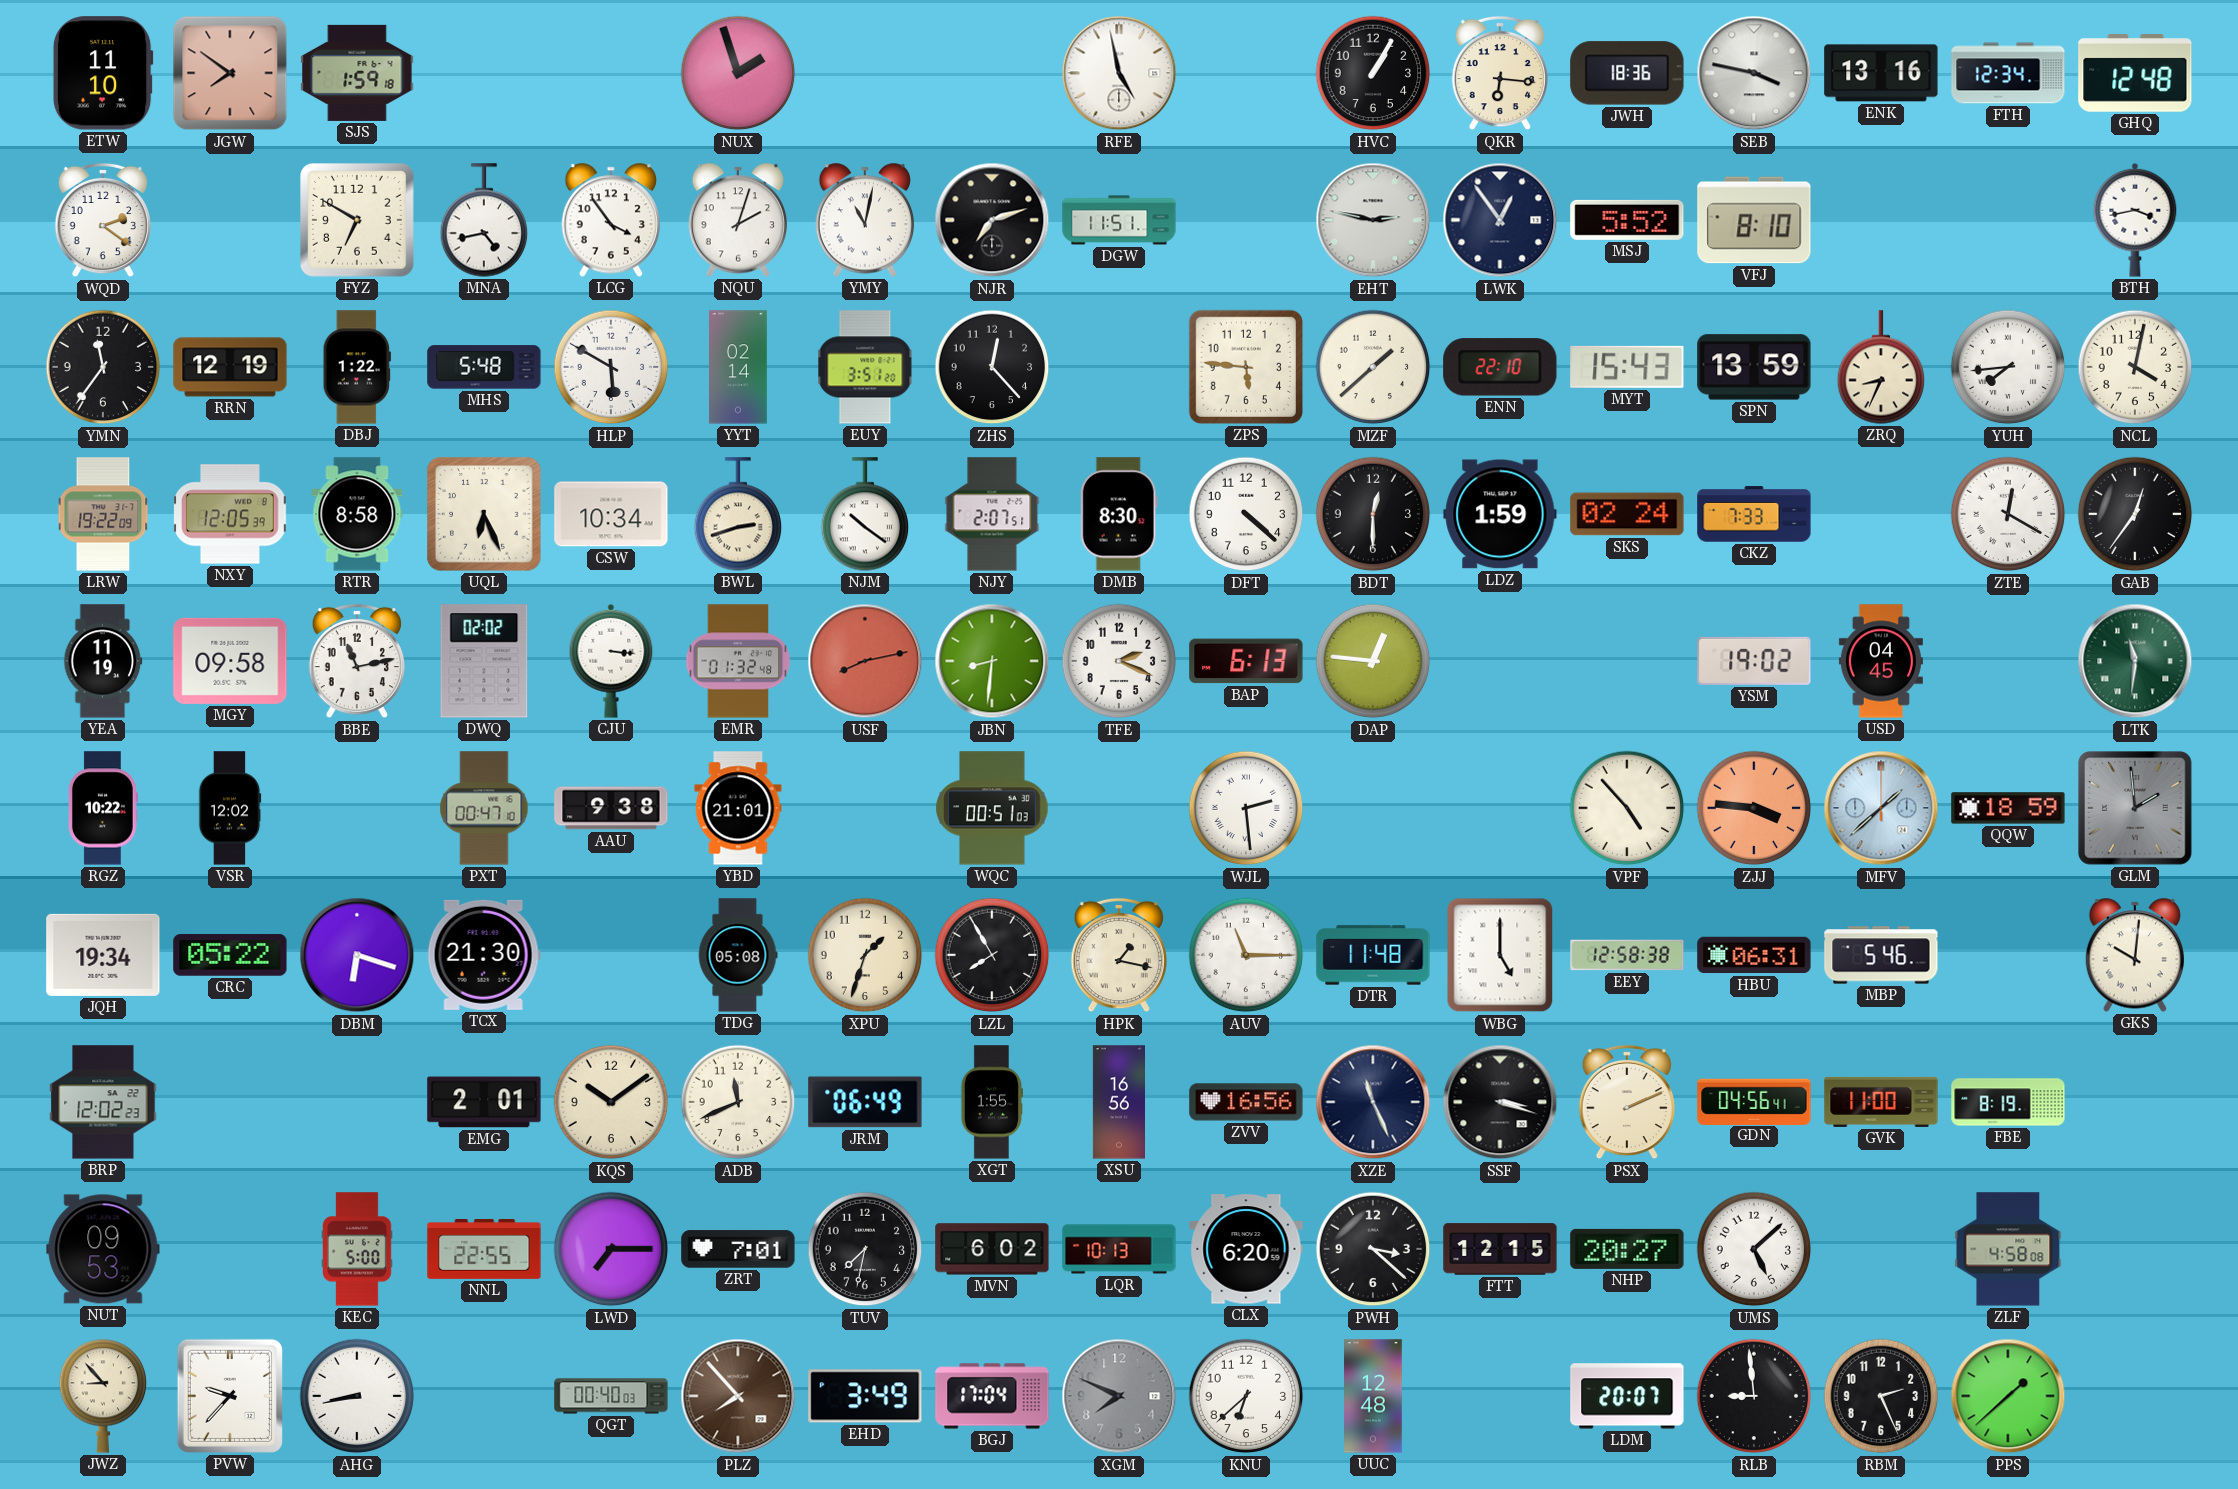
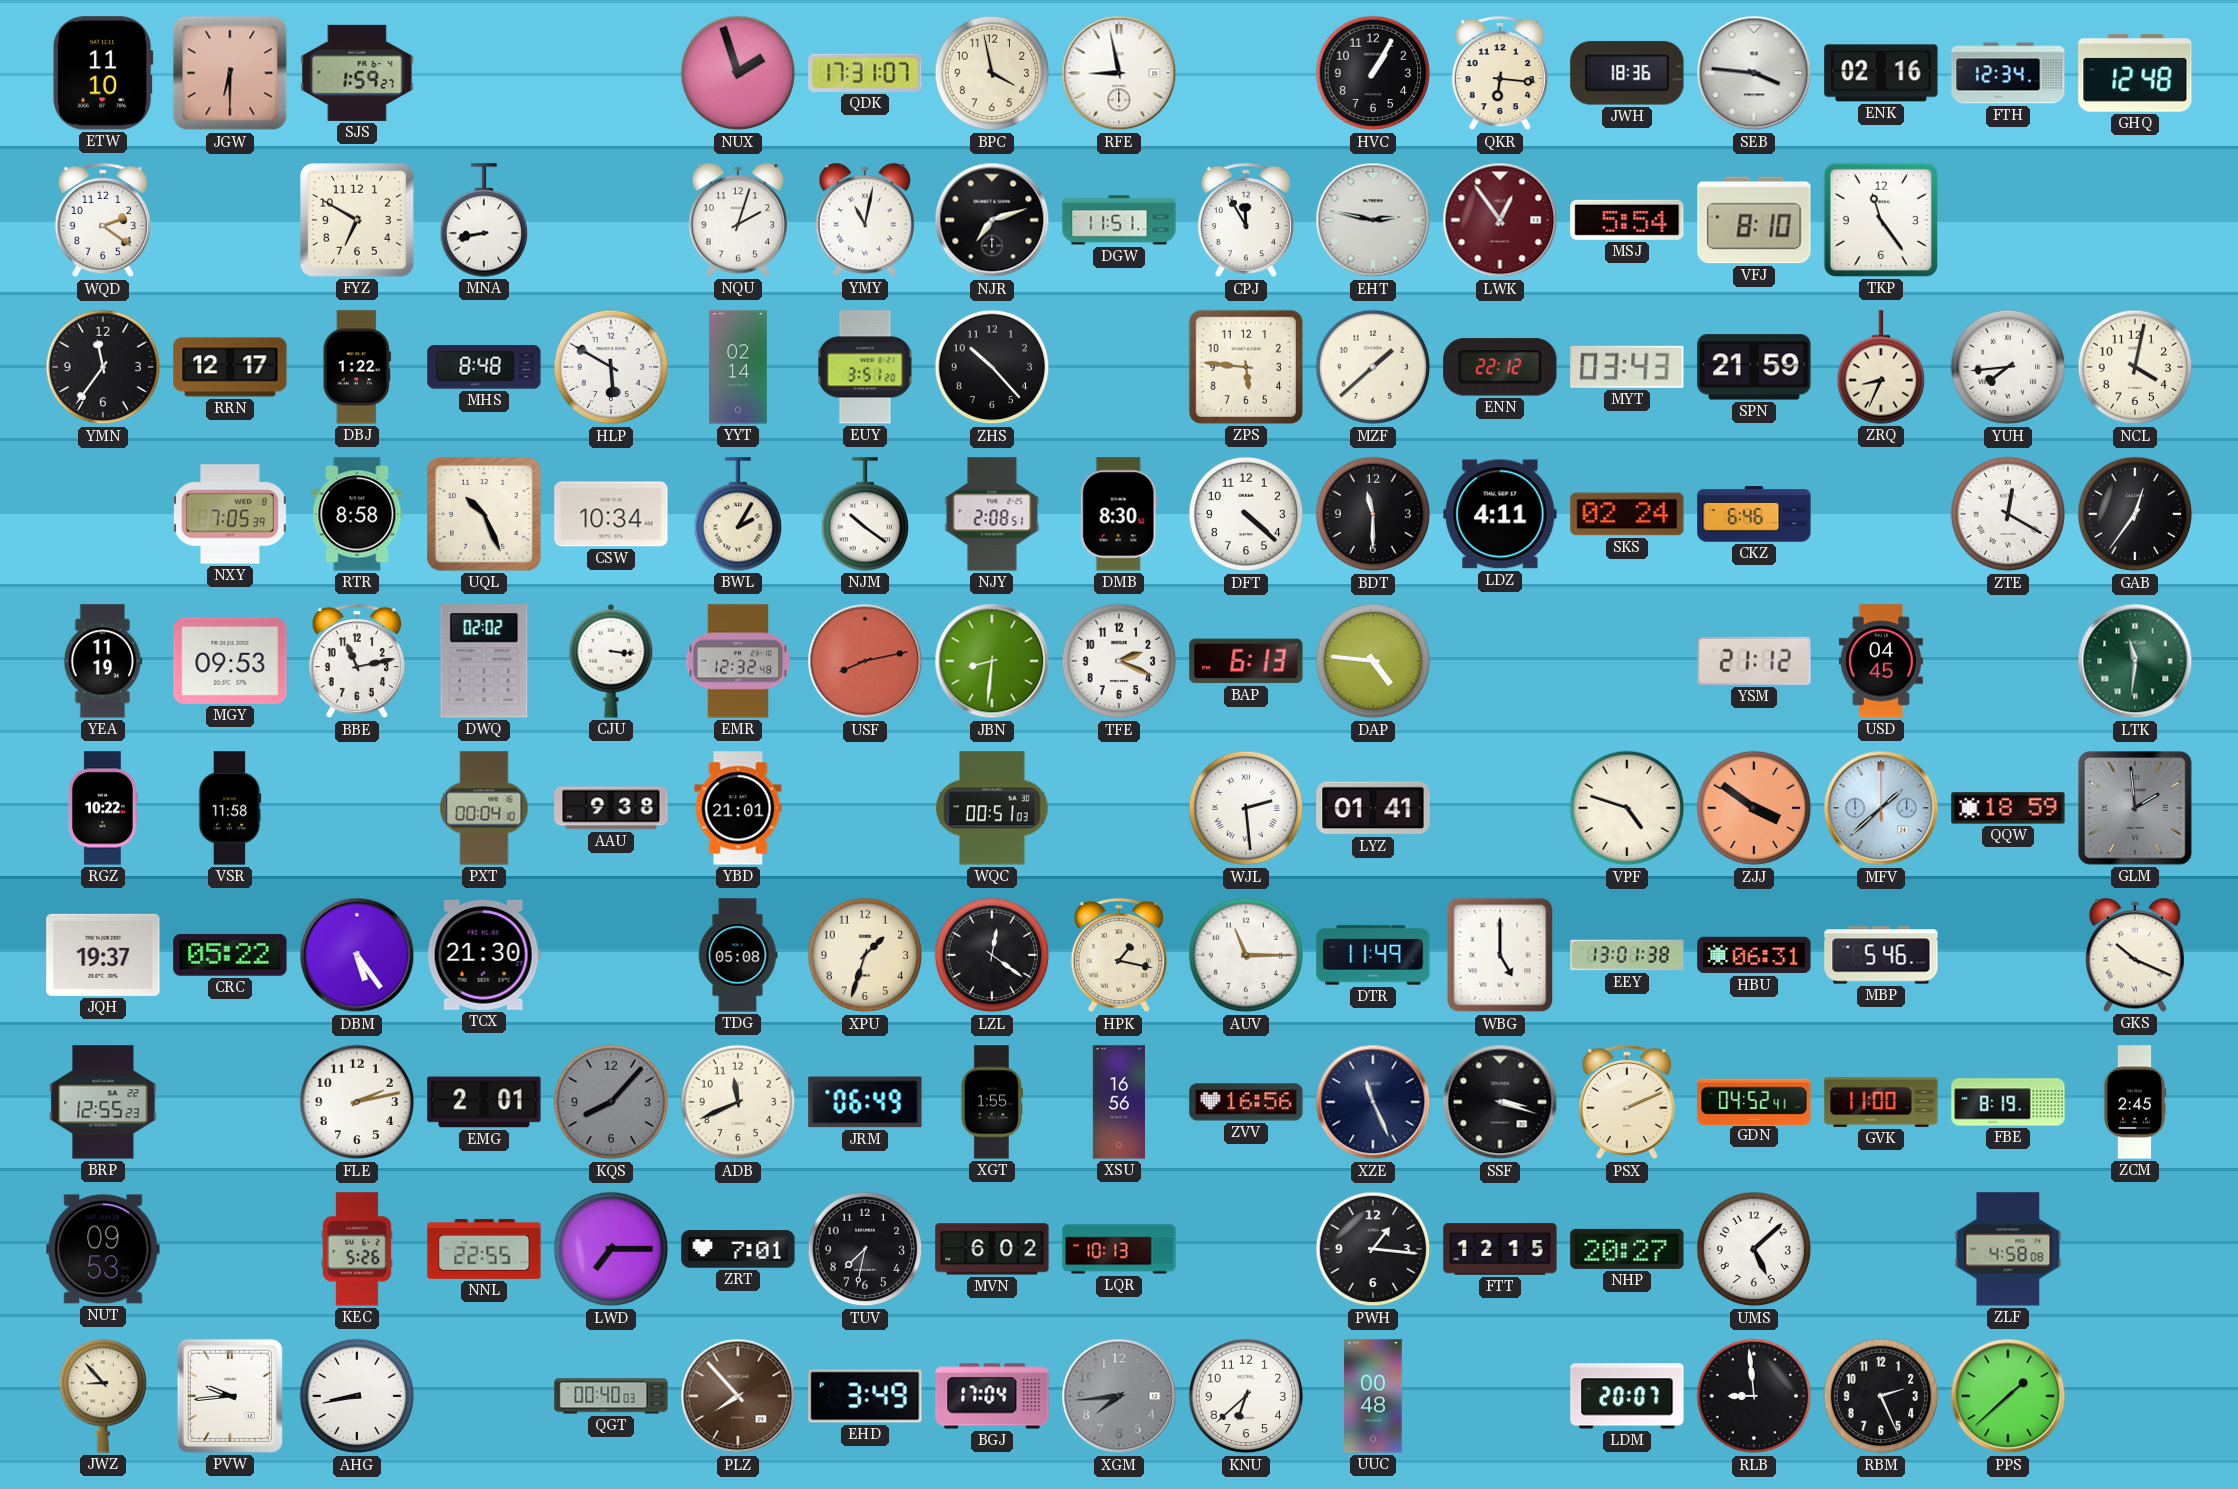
JGW: 7:51 -> 6:30 (230, 73)
SJS: 1:59:18 -> 1:59:27 (357, 73)
QDK: none -> 17:31 (865, 73)
BPC: none -> 3:58 (992, 73)
RFE: 4:58 -> 8:58 (1119, 73)
SEB: 3:47 -> 3:46 (1754, 73)
ENK: 13:16 -> 02:16 (1881, 73)
MNA: 4:43 -> 8:43 (484, 220)
LCG: 3:54 -> none (610, 220)
CPJ: none -> 11:55 (1246, 220)
LWK dial: navy -> burgundy (1500, 220)
MSJ: 5:52 -> 5:54 (1627, 220)
TKP: none -> 11:24 (1881, 220)
BTH: 3:43 -> none (2135, 220)
RRN: 12:19 -> 12:17 (230, 367)
MHS: 5:48 -> 8:48 (484, 367)
ZHS: 12:23 -> 10:23 (992, 367)
ENN: 22:10 -> 22:12 (1500, 367)
MYT: 15:43 -> 03:43 (1627, 367)
SPN: 13:59 -> 21:59 (1754, 367)
LRW: 19:22 -> none (103, 514)
NXY: 12:05 -> 7:05 (230, 514)
UQL: 6:26 -> 10:26 (484, 514)
BWL: 2:42 -> 2:05 (738, 514)
NJY: 2:07 -> 2:08 (992, 514)
BDT: 12:30 -> 11:30 (1373, 514)
LDZ: 1:59 -> 4:11 (1500, 514)
CKZ: 7:33 -> 6:46 (1754, 514)
MGY: 09:58 -> 09:53 (230, 661)
EMR: 01:32 -> 12:32 (738, 661)
DAP: 12:46 -> 4:46 (1373, 661)
YSM: 19:02 -> 21:12 (1754, 661)
VSR: 12:02 -> 11:58 (230, 808)
PXT: 00:47 -> 00:04 (484, 808)
LYZ: none -> 01:41 (1373, 808)
VPF: 4:53 -> 4:48 (1627, 808)
ZJJ: 3:46 -> 3:51 (1754, 808)
JQH: 19:34 -> 19:37 (103, 955)
DBM: 6:18 -> 5:24 (357, 955)
LZL: 7:55 -> 12:21 (992, 955)
DTR: 11:48 -> 11:49 (1373, 955)
EEY: 12:58 -> 13:01 (1627, 955)
GKS: 10:01 -> 10:19 (2134, 955)
BRP: 12:02 -> 12:55 (103, 1102)
FLE: none -> 2:13 (357, 1102)
KQS: 10:09 -> 8:07 (611, 1102)
KQS dial: cream -> grey (611, 1102)
GDN: 04:56 -> 04:52 (1754, 1101)
ZCM: none -> 2:45 (2135, 1102)
KEC: 5:00 -> 5:26 (358, 1249)
CLX: 6:20 -> none (1246, 1249)
PWH: 3:22 -> 1:16 (1373, 1249)
PVW: 9:37 -> 9:44 (230, 1396)
XGM: 7:49 -> 7:44 (1119, 1396)
UUC: 12:48 -> 00:48 (1373, 1396)
